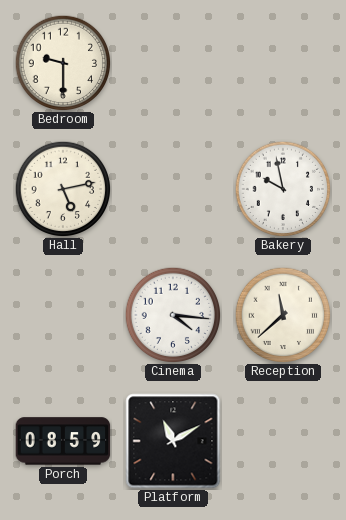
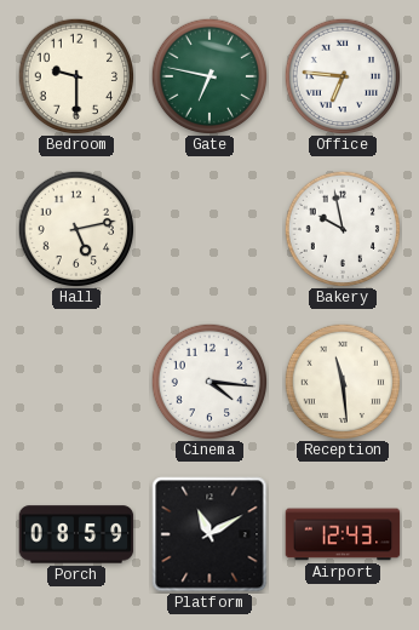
Gate: none -> 6:47 (209, 76)
Office: none -> 6:46 (343, 76)
Reception: 11:38 -> 11:29 (343, 382)
Airport: none -> 12:43 (343, 534)
